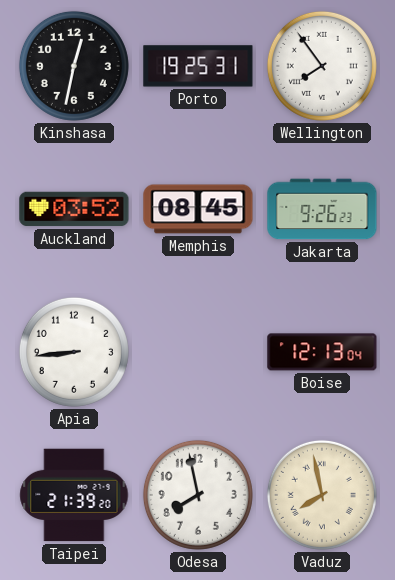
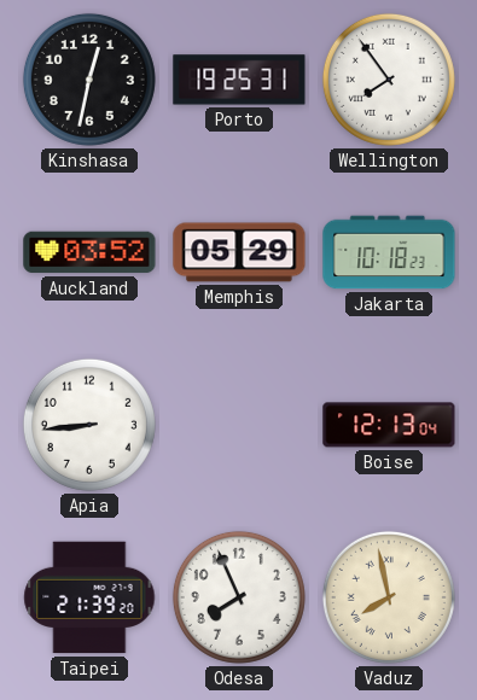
Memphis: 08:45 -> 05:29 (239, 252)
Jakarta: 9:26 -> 10:18 (389, 252)
Odesa: 7:58 -> 7:56 (239, 597)
